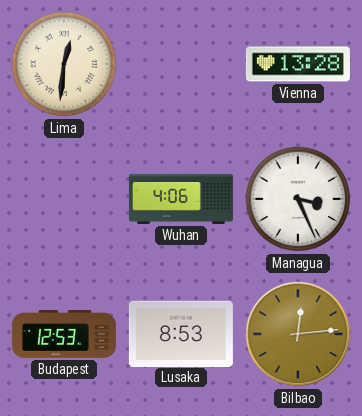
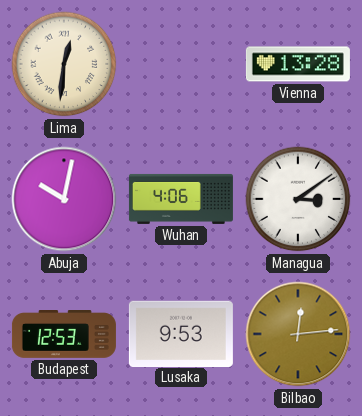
Abuja: none -> 10:02 (64, 199)
Managua: 3:26 -> 3:09 (298, 199)
Lusaka: 8:53 -> 9:53 (181, 333)
